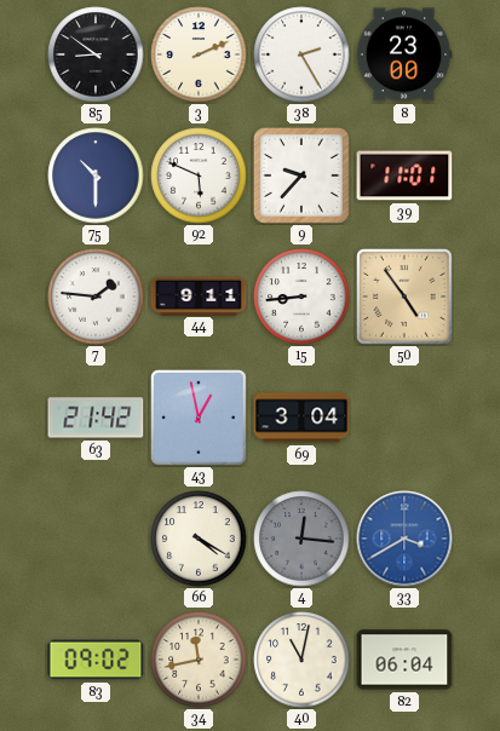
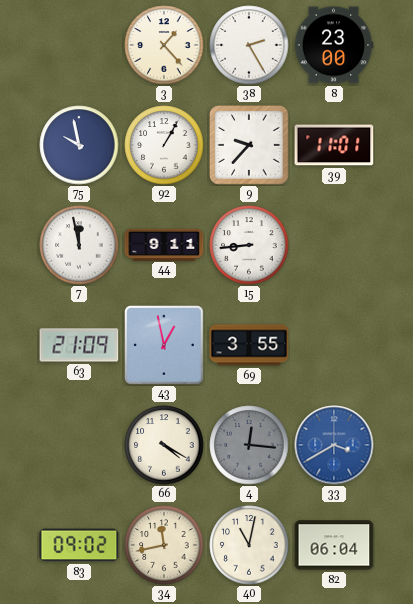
85: 8:51 -> none (96, 54)
3: 2:11 -> 1:23 (164, 45)
75: 10:30 -> 9:58 (79, 145)
92: 5:49 -> 1:05 (164, 145)
7: 1:46 -> 11:58 (79, 245)
50: 4:54 -> none (406, 298)
63: 21:42 -> 21:09 (79, 345)
69: 3:04 -> 3:55 (249, 345)
